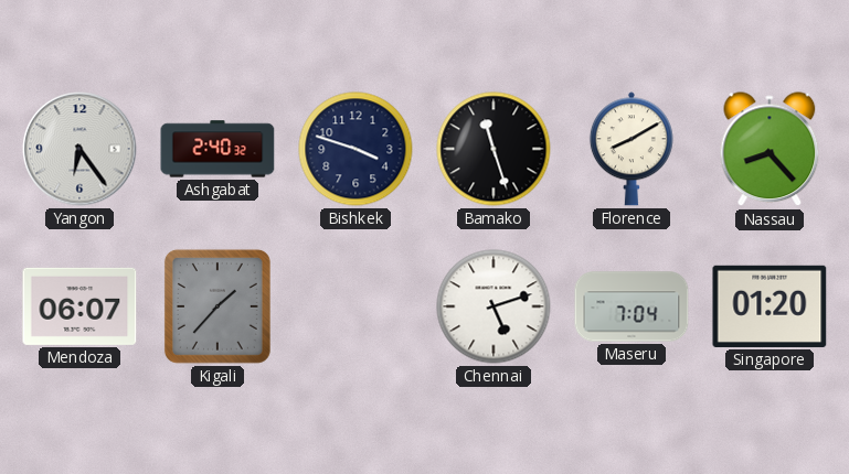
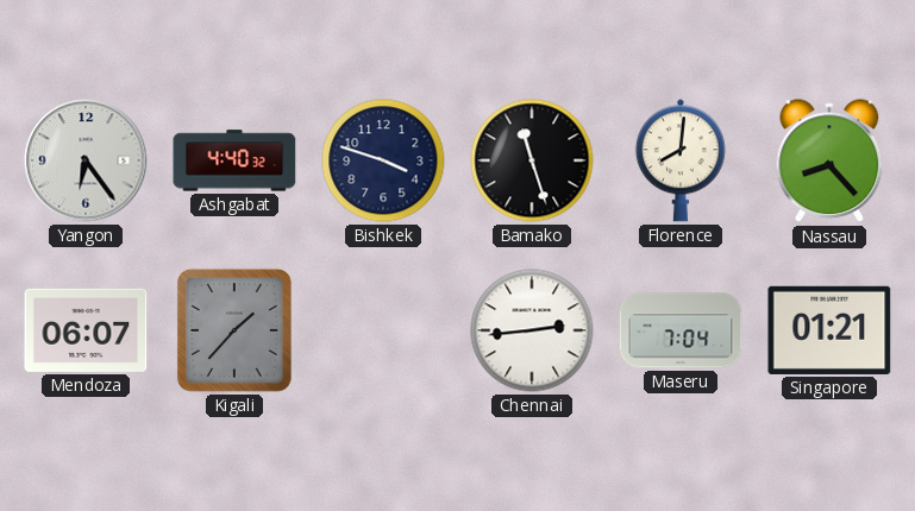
Ashgabat: 2:40 -> 4:40 (234, 160)
Florence: 8:10 -> 8:01 (681, 160)
Chennai: 5:12 -> 2:44 (532, 330)
Singapore: 01:20 -> 01:21 (829, 330)
